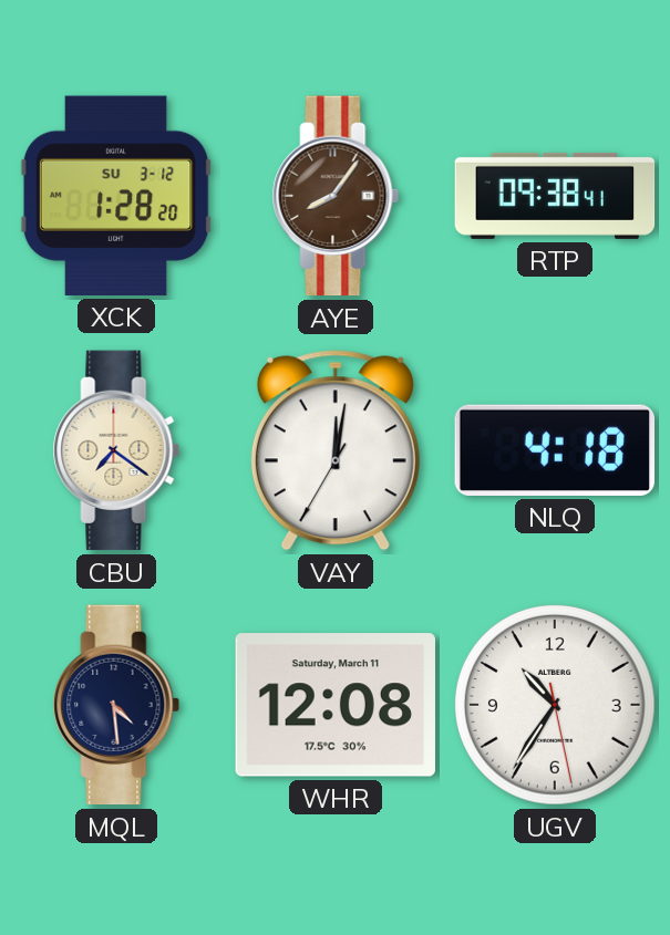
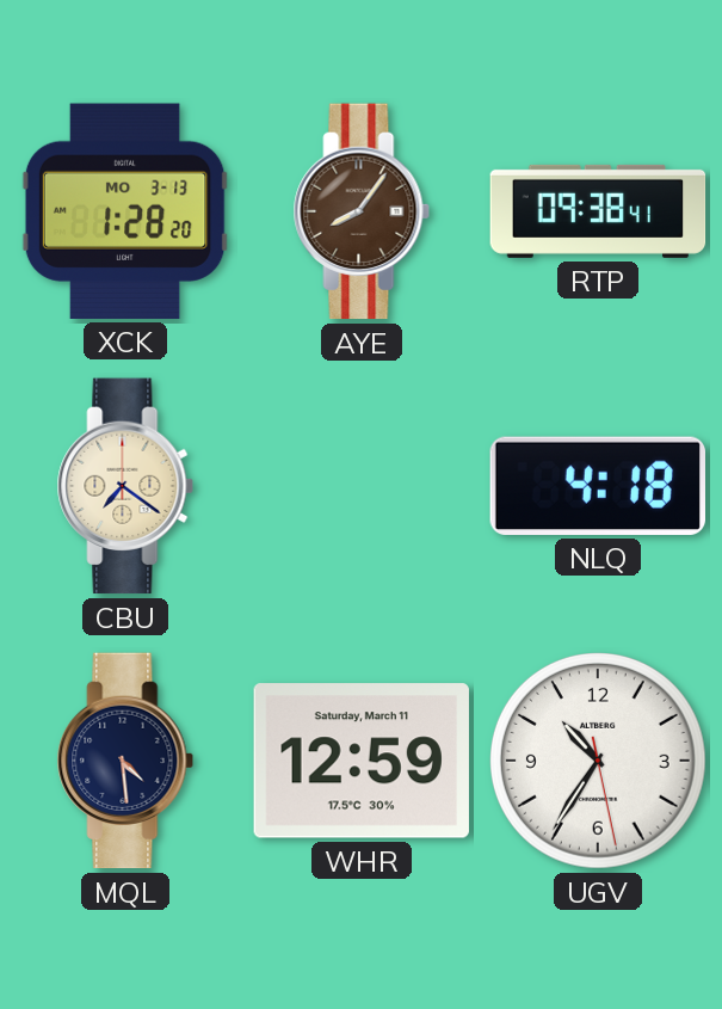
XCK date: SU 3-12 -> MO 3-13 (125, 211)
VAY: 12:01 -> none (336, 450)
WHR: 12:08 -> 12:59 (362, 761)
